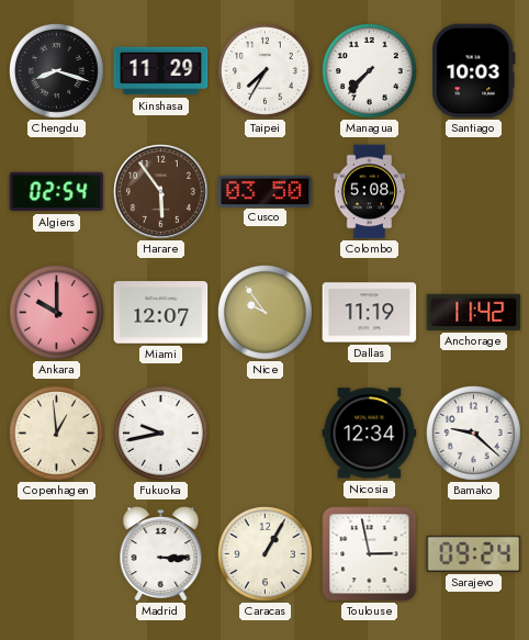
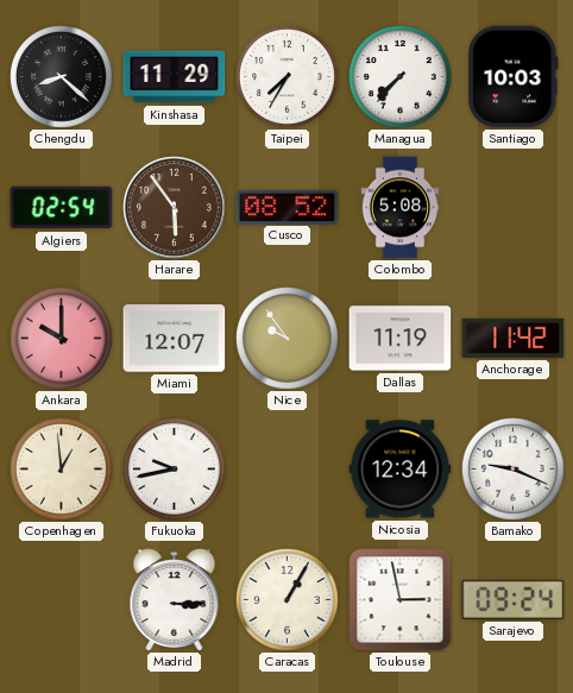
Chengdu: 8:18 -> 8:22 (62, 77)
Cusco: 03:50 -> 08:52 (288, 207)
Bamako: 9:22 -> 9:19 (514, 470)
